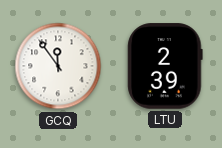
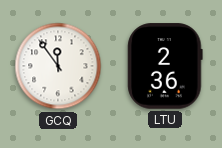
LTU: 2:39 -> 2:36 (165, 66)
